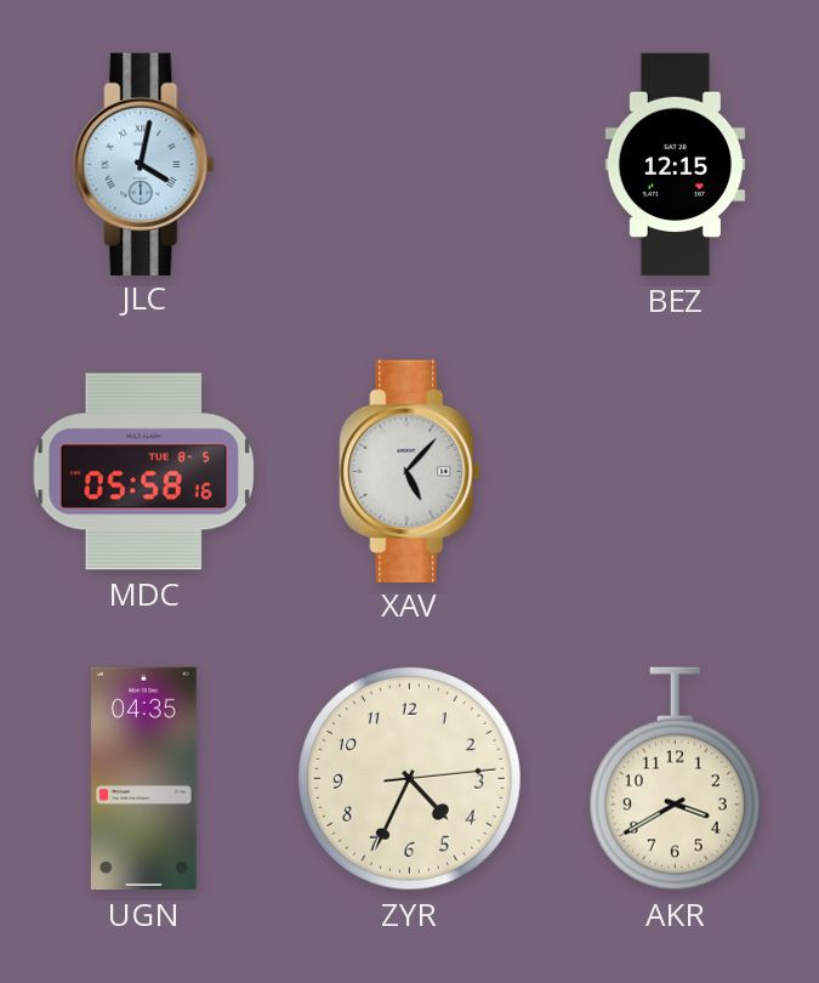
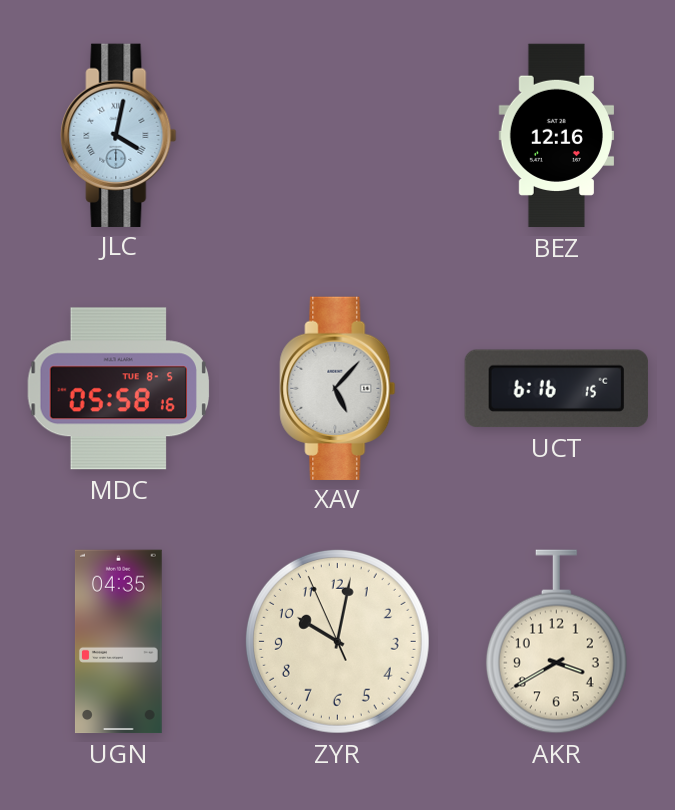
BEZ: 12:15 -> 12:16 (556, 136)
UCT: none -> 6:16 (556, 389)
ZYR: 4:34 -> 10:01 (337, 641)
